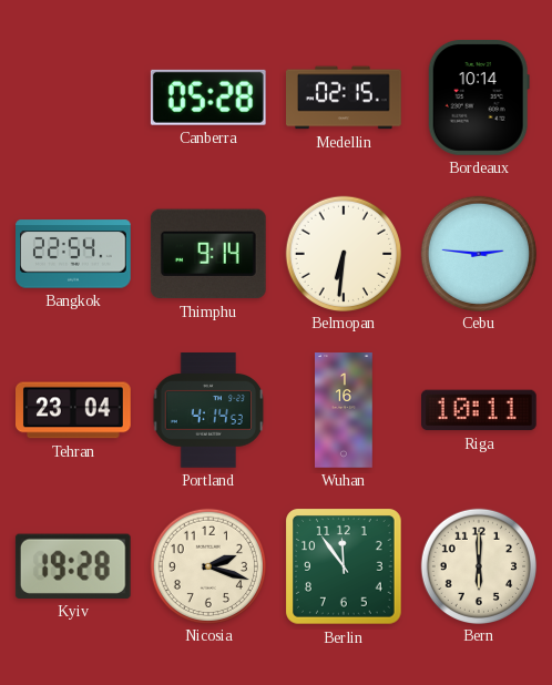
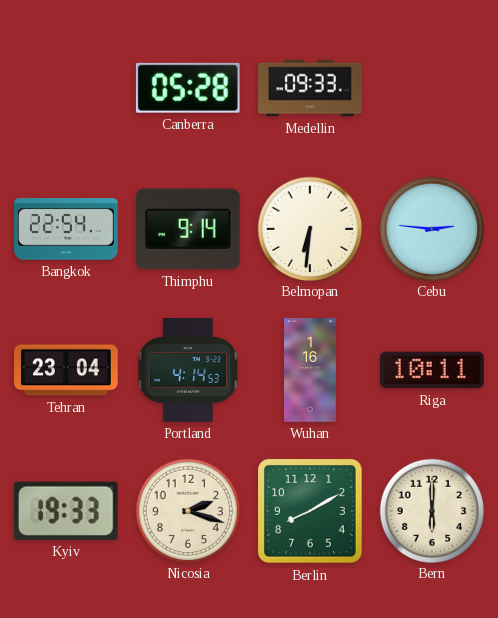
Medellin: 02:15 -> 09:33 (311, 88)
Bordeaux: 10:14 -> none (479, 99)
Kyiv: 19:28 -> 19:33 (66, 511)
Berlin: 11:54 -> 8:10 (311, 512)
